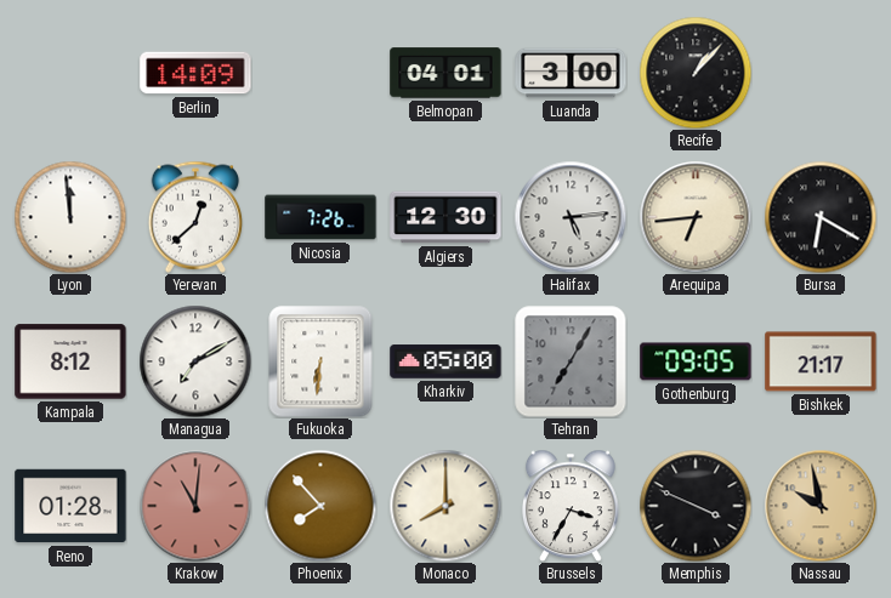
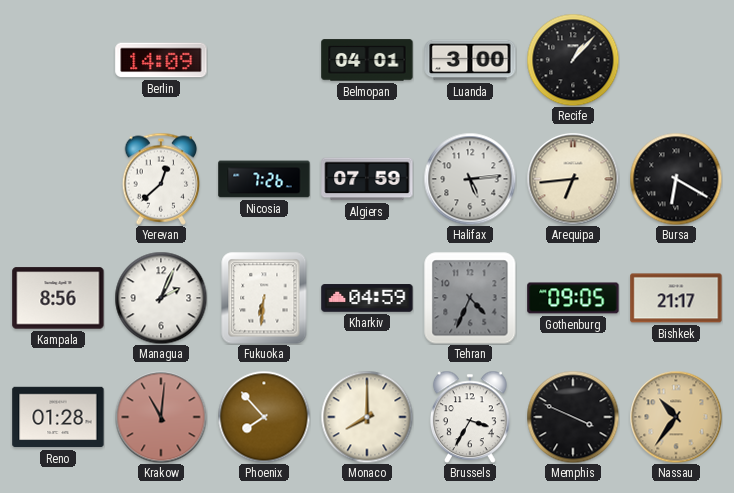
Lyon: 11:59 -> none (70, 217)
Algiers: 12:30 -> 07:59 (367, 179)
Kampala: 8:12 -> 8:56 (58, 298)
Managua: 7:10 -> 2:04 (161, 298)
Kharkiv: 05:00 -> 04:59 (367, 298)
Tehran: 7:05 -> 4:34 (470, 298)
Nassau: 9:58 -> 10:36 (676, 417)
